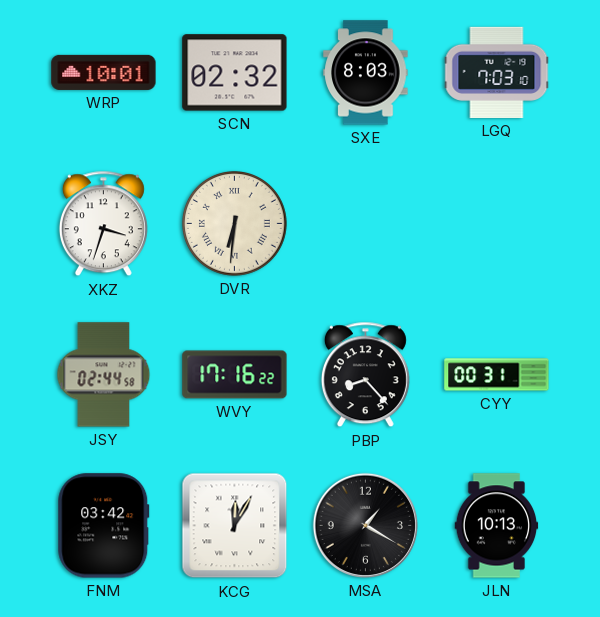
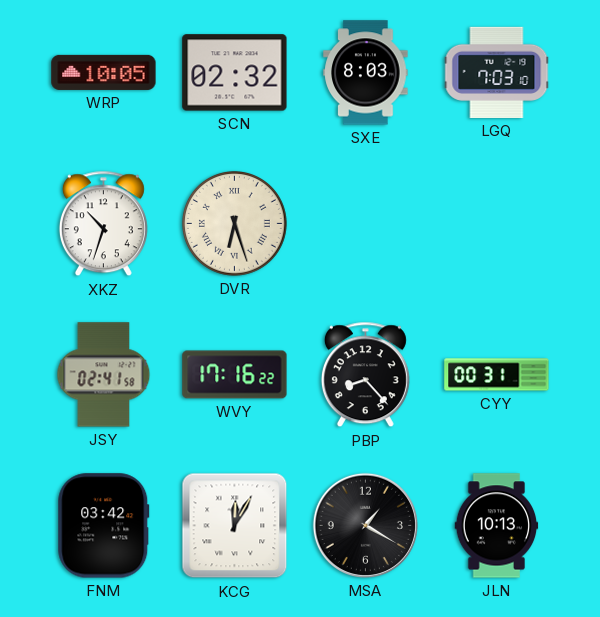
WRP: 10:01 -> 10:05 (104, 72)
XKZ: 3:33 -> 10:33 (103, 224)
DVR: 6:31 -> 6:27 (234, 223)
JSY: 02:44 -> 02:41 (104, 375)
